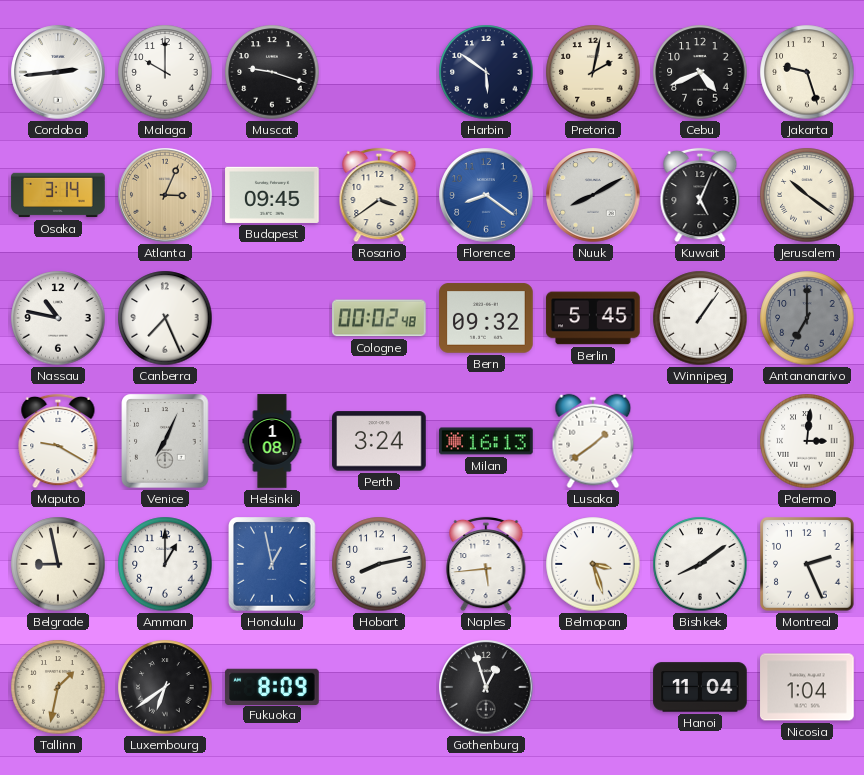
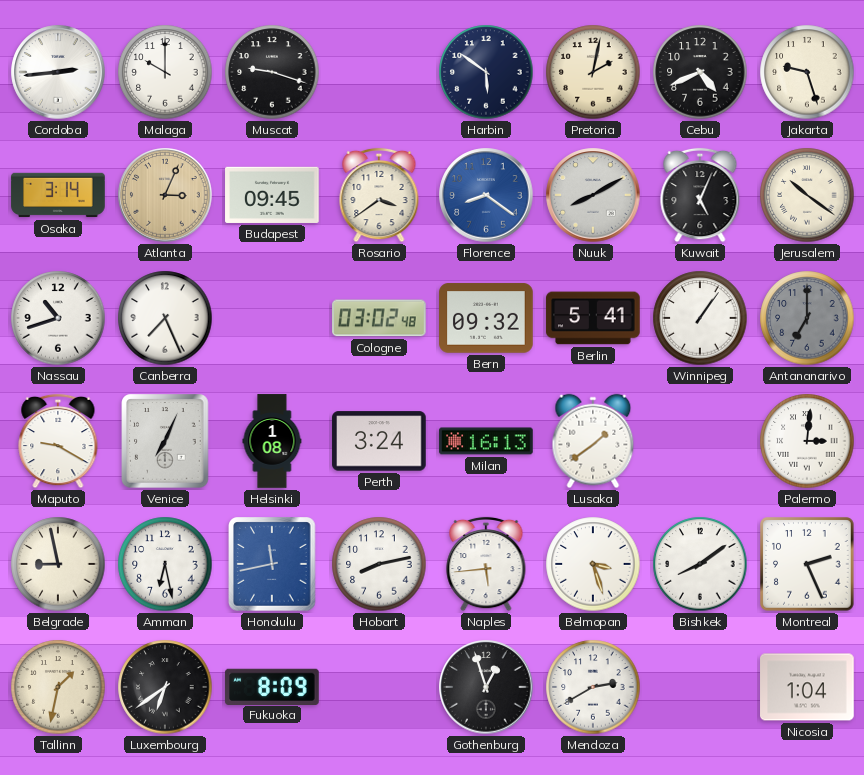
Nassau: 10:47 -> 10:42 (58, 318)
Cologne: 00:02 -> 03:02 (379, 318)
Berlin: 5:45 -> 5:41 (593, 318)
Amman: 1:00 -> 6:28 (165, 564)
Honolulu: 12:58 -> 11:43 (272, 564)
Mendoza: none -> 2:40 (593, 687)
Hanoi: 11:04 -> none (700, 687)
